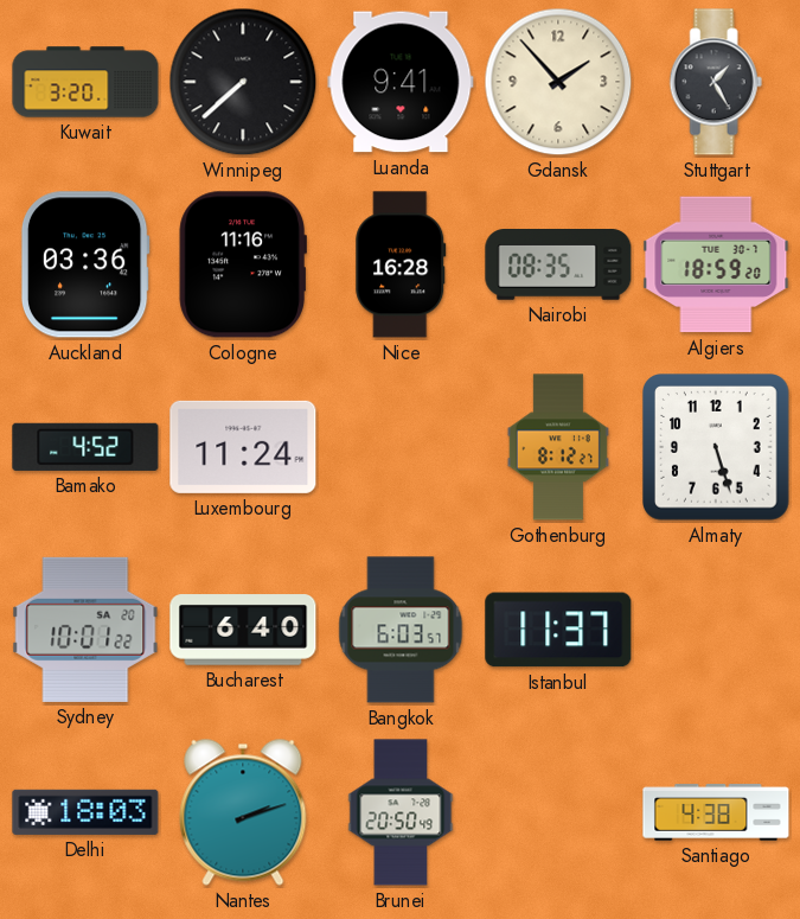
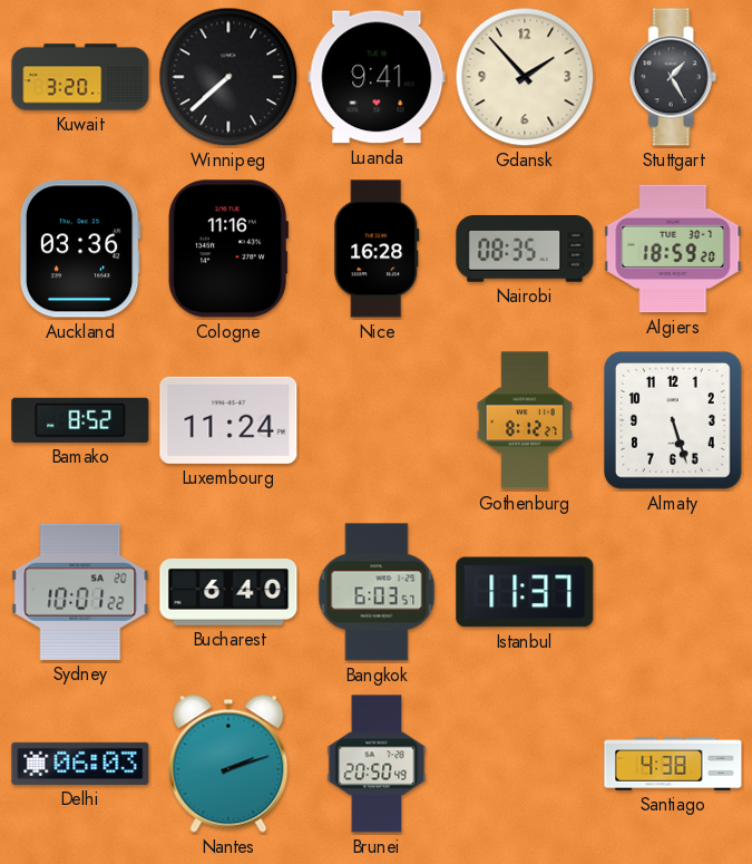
Bamako: 4:52 -> 8:52 (80, 420)
Delhi: 18:03 -> 06:03 (80, 764)
